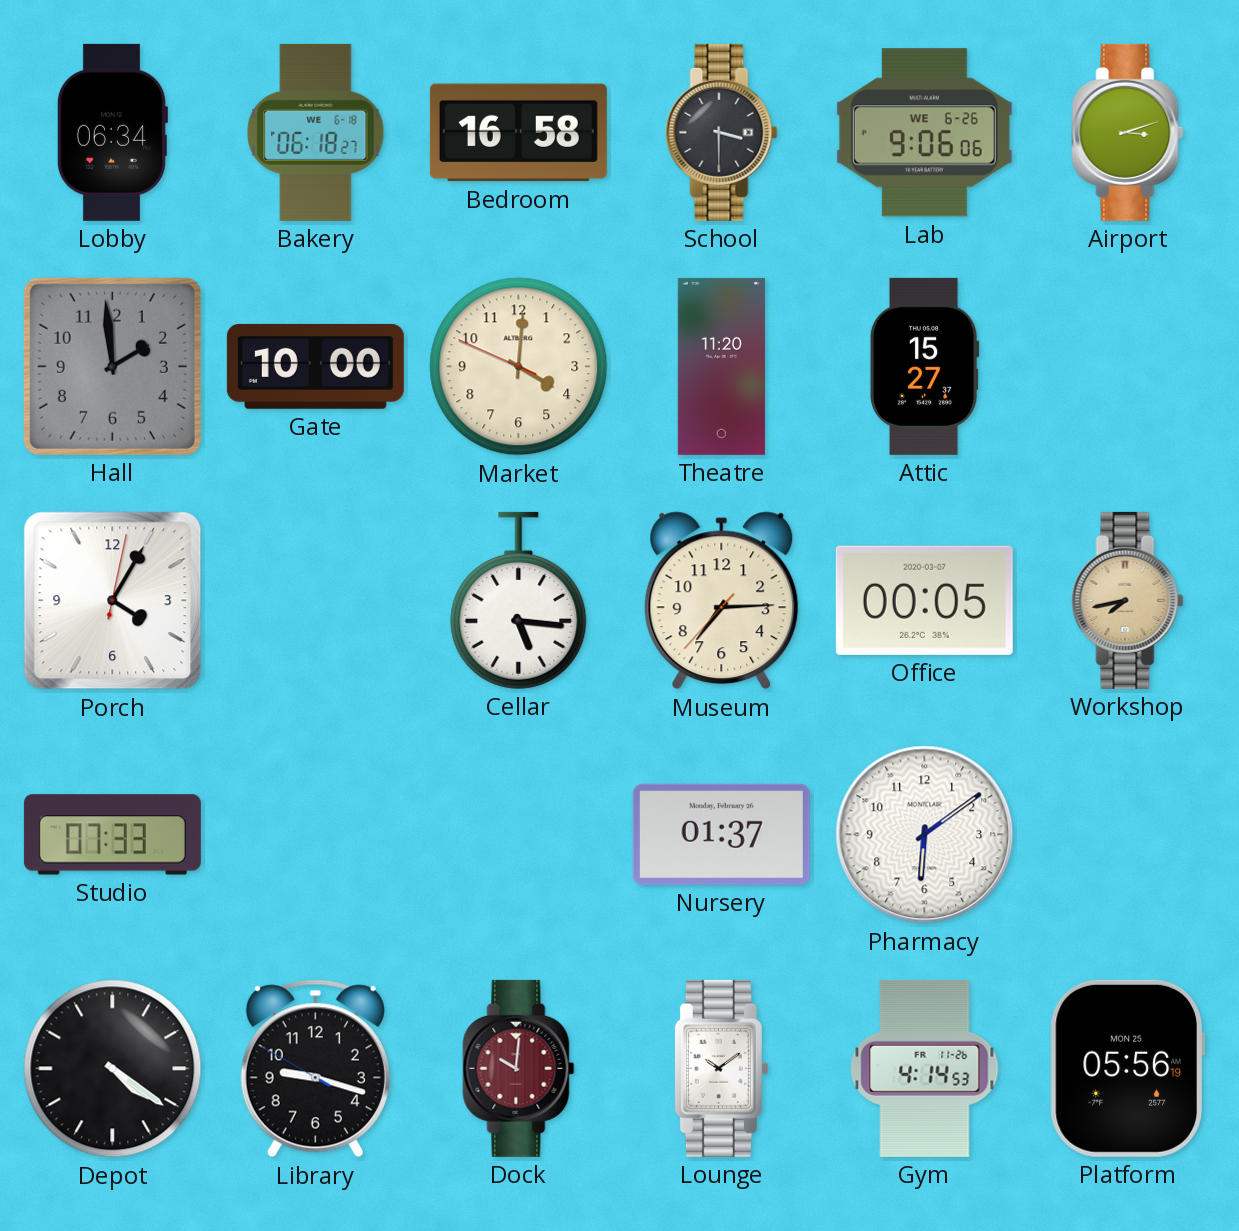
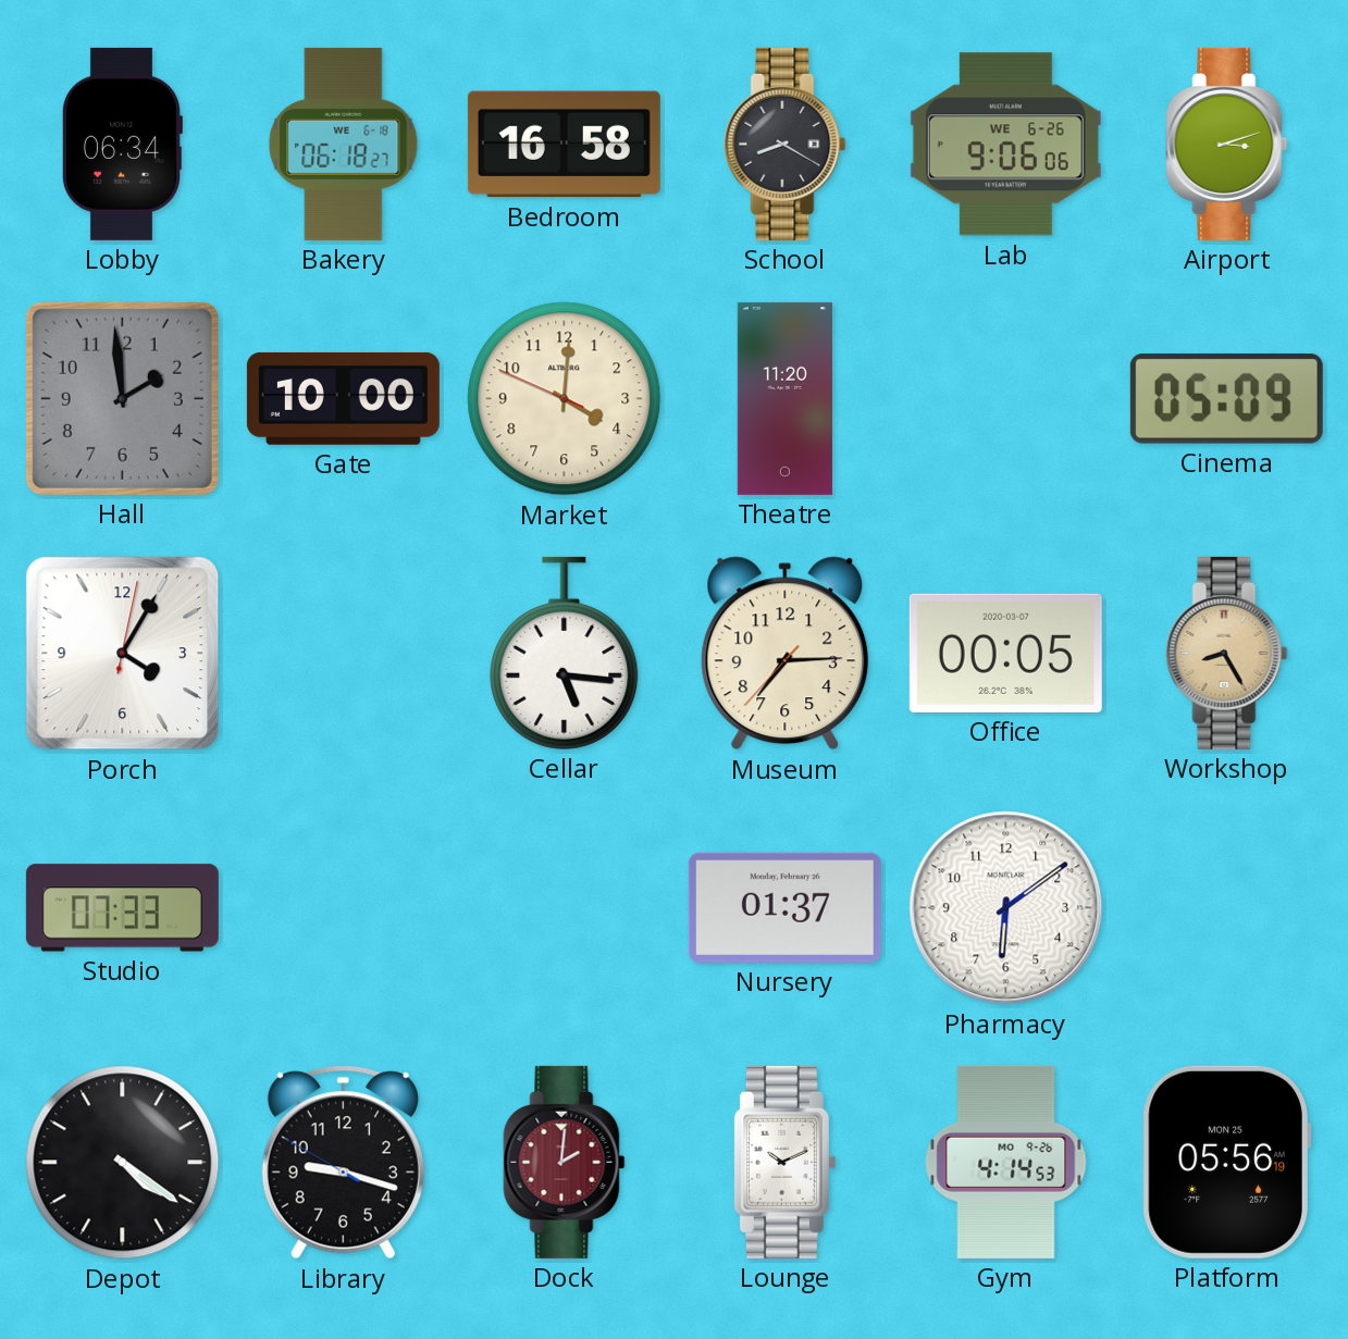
School: 3:30 -> 8:20 (786, 144)
Attic: 15:27 -> none (924, 366)
Cinema: none -> 05:09 (1226, 398)
Workshop: 7:43 -> 8:25 (1227, 653)
Dock: 10:01 -> 2:01 (565, 1162)
Lounge: 10:09 -> 10:11 (784, 1162)
Gym date: FR 11-26 -> MO 9-26 (1006, 1162)
